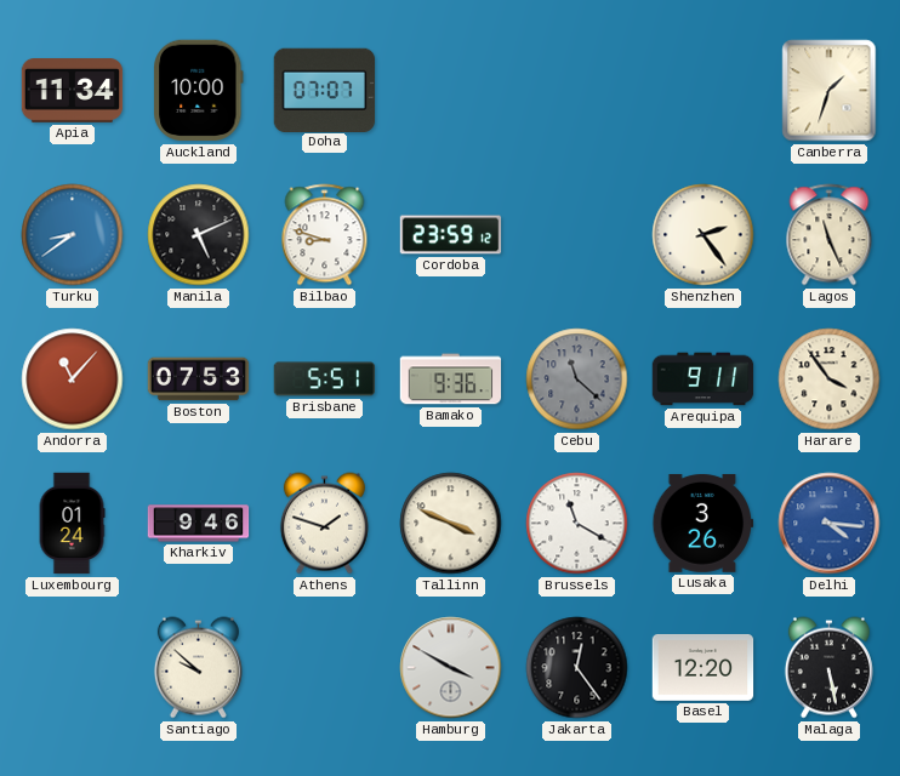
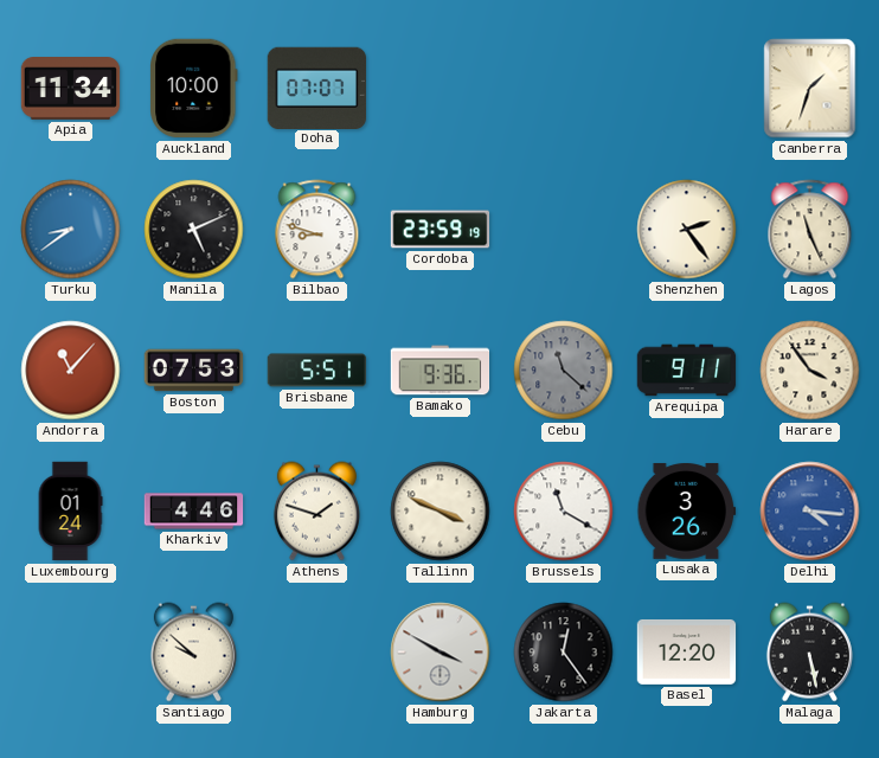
Cordoba: 23:59:12 -> 23:59:19 (441, 230)
Kharkiv: 9:46 -> 4:46 (194, 512)
